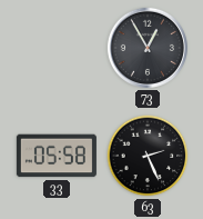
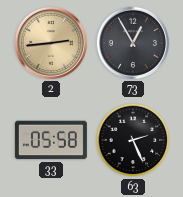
2: none -> 2:44 (51, 43)
